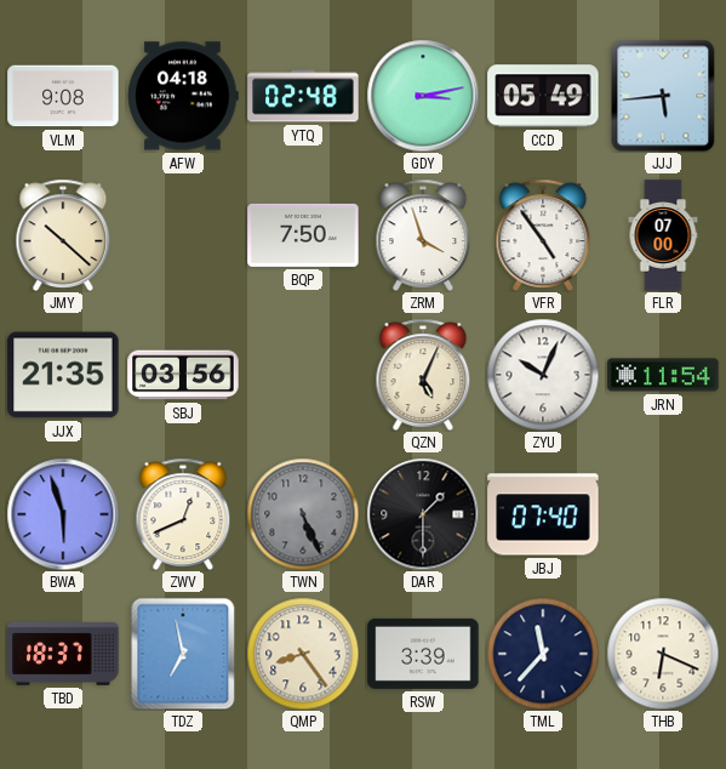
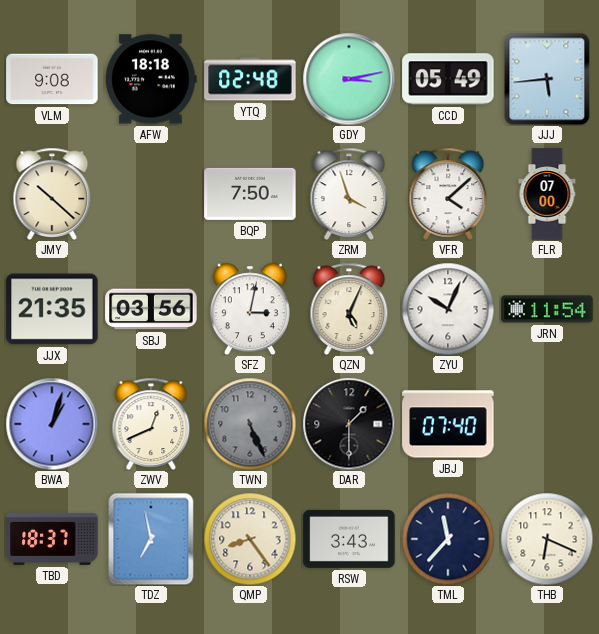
AFW: 04:18 -> 18:18 (151, 79)
VFR: 4:54 -> 4:08 (448, 194)
SFZ: none -> 3:02 (250, 309)
BWA: 5:57 -> 1:03 (52, 424)
RSW: 3:39 -> 3:43 (349, 539)
